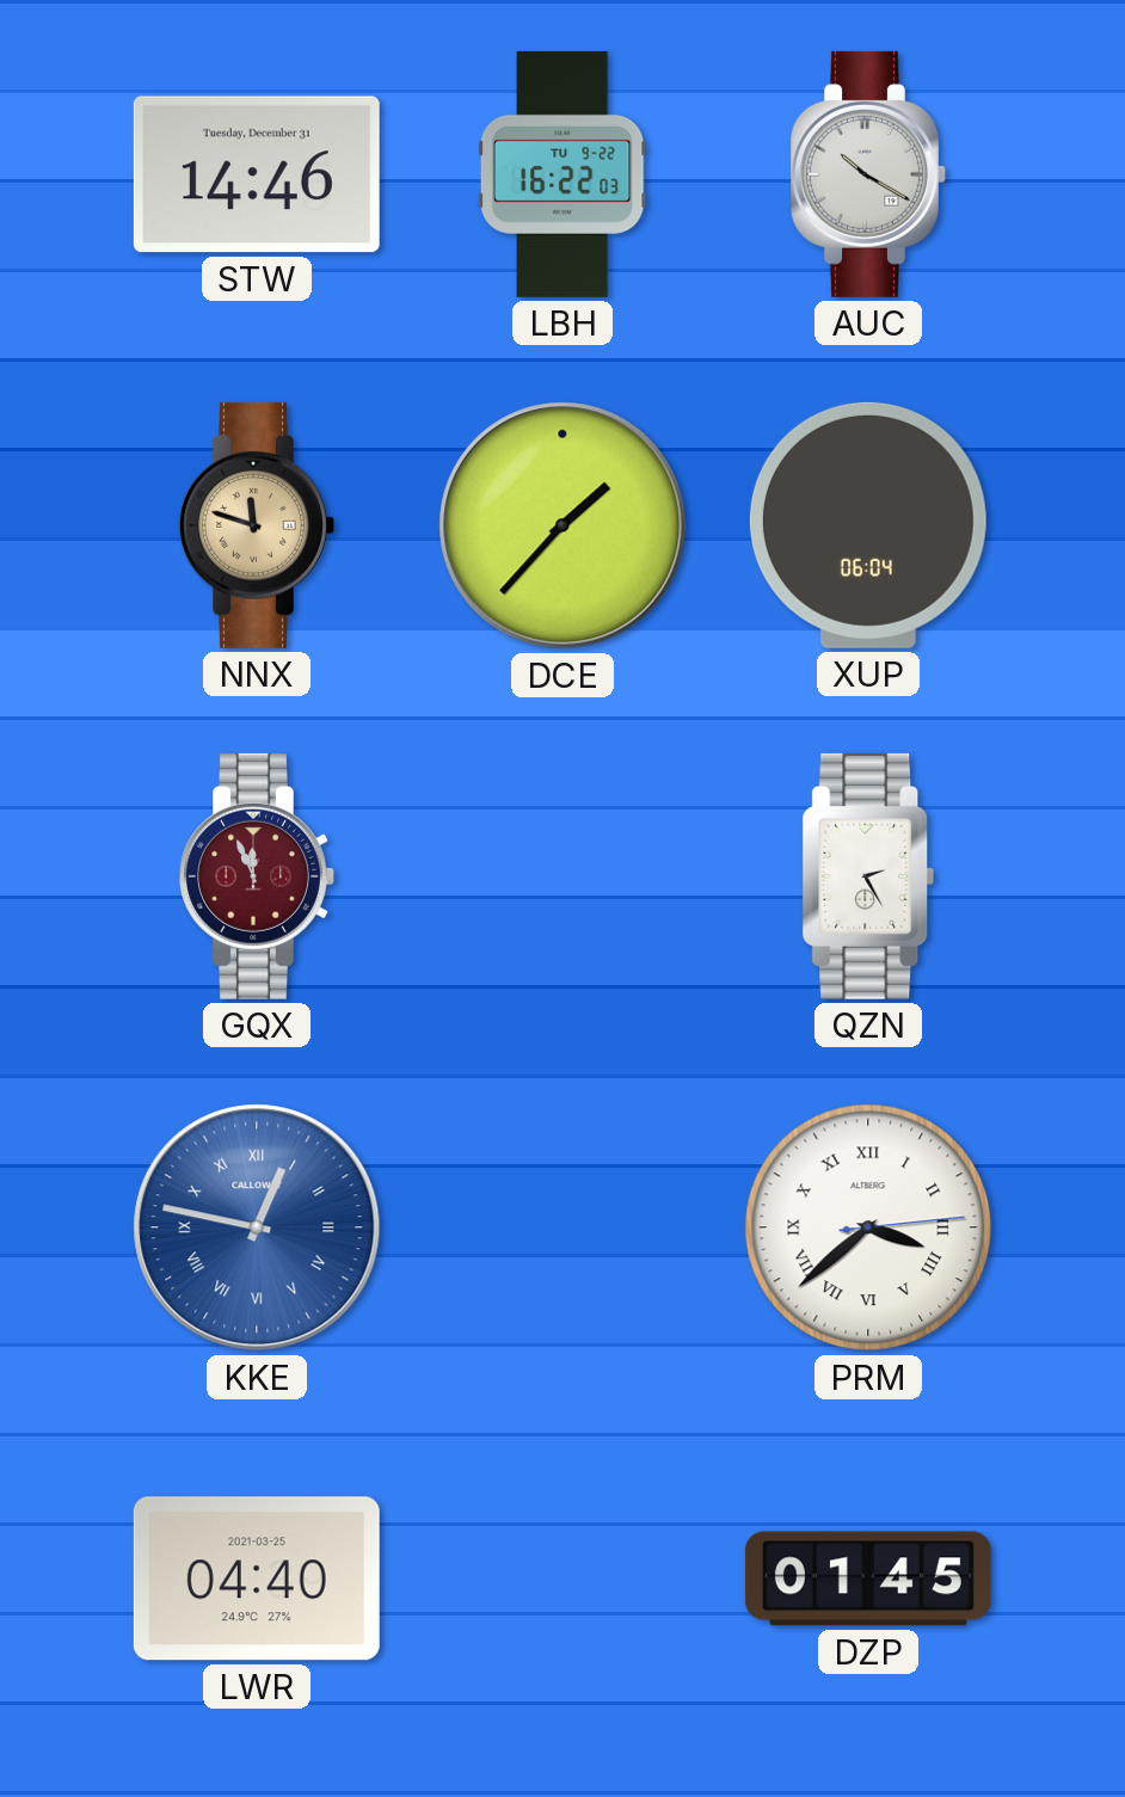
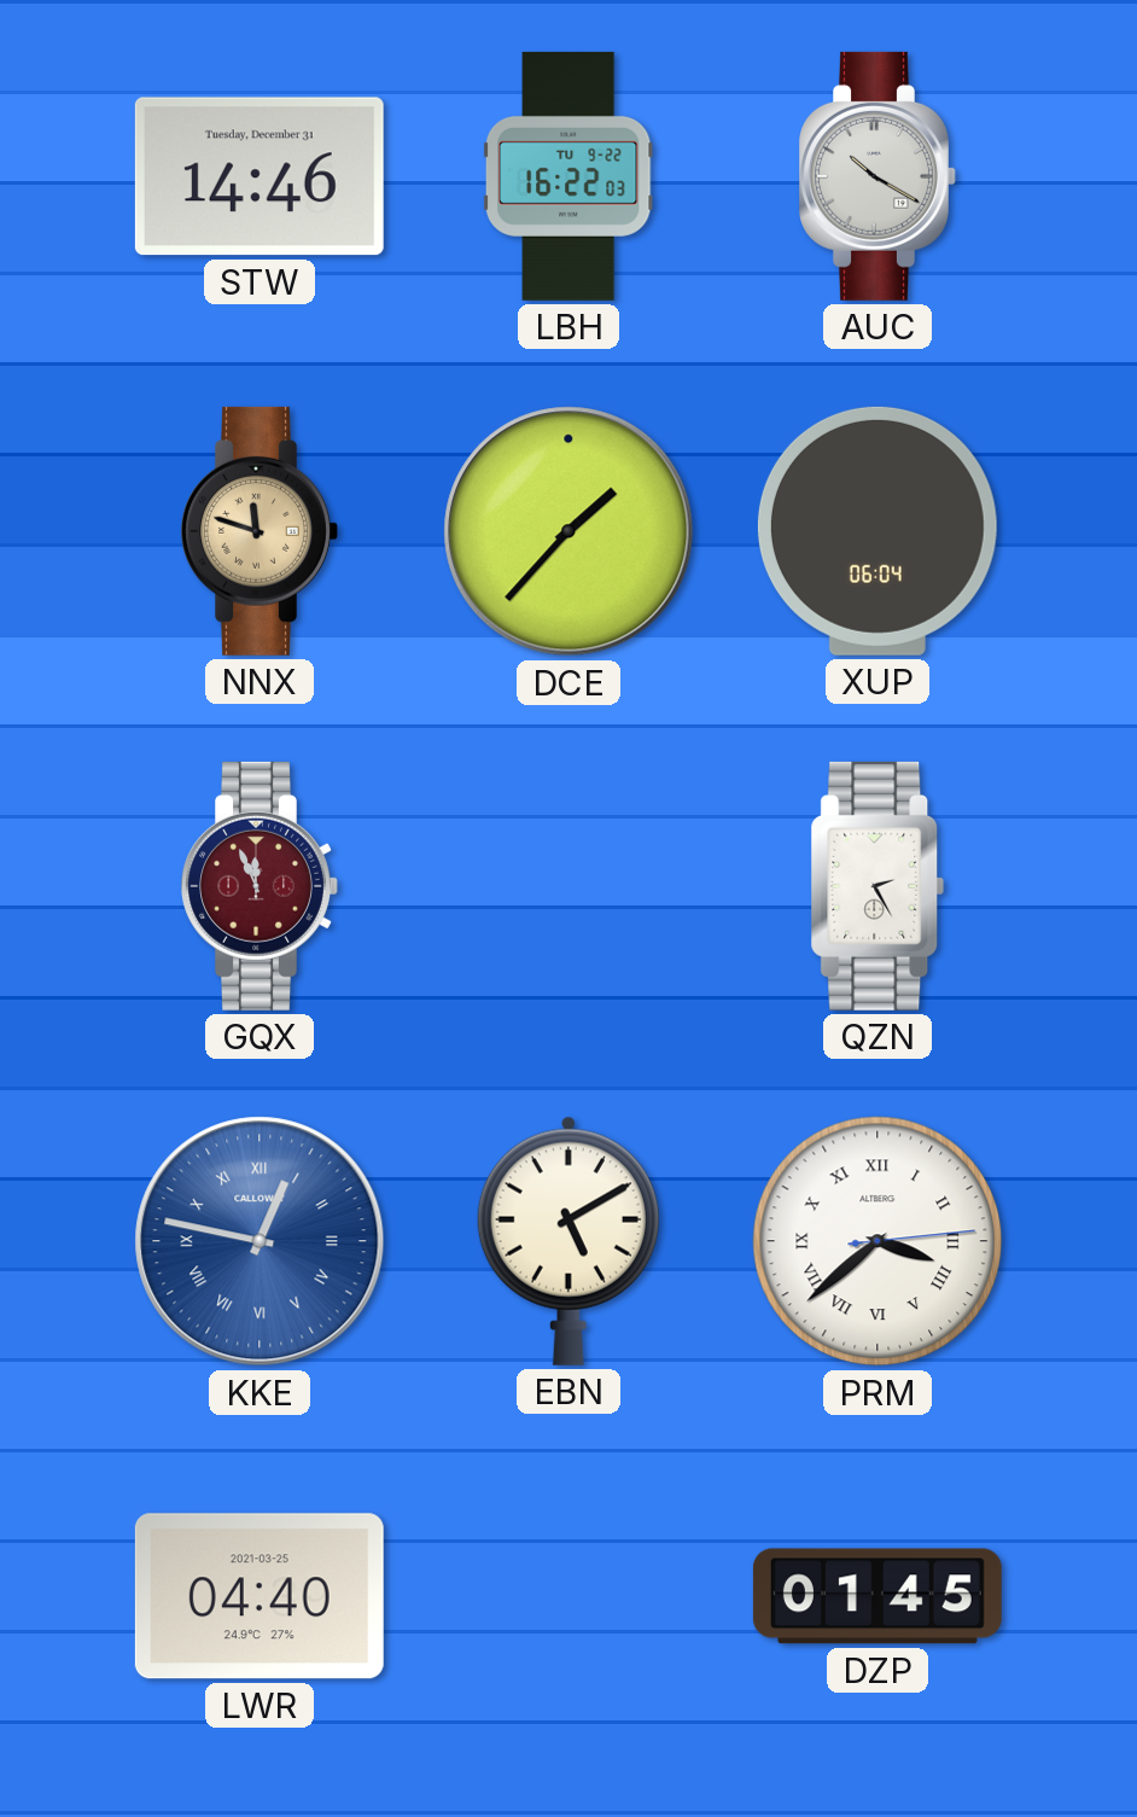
EBN: none -> 5:10 (568, 1241)
